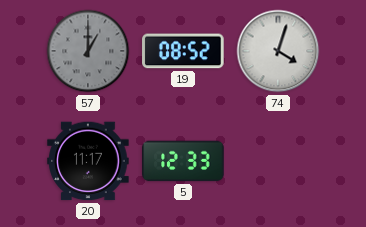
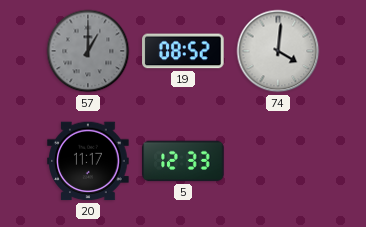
74: 4:03 -> 4:01 (278, 51)
